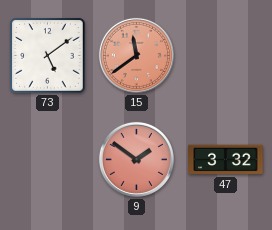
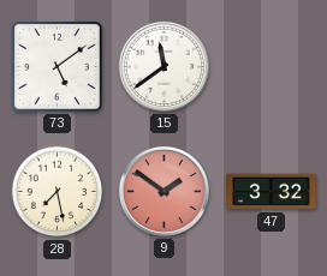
15 dial: salmon -> white (163, 66)
28: none -> 7:28 (58, 192)
